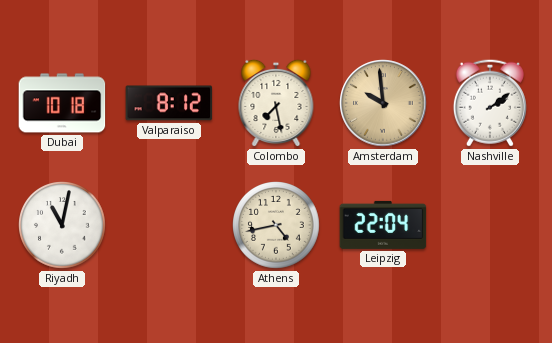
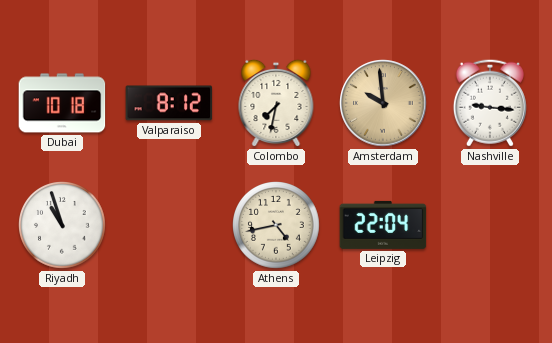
Colombo: 7:28 -> 7:32 (276, 103)
Nashville: 2:09 -> 9:16 (490, 103)
Riyadh: 11:02 -> 10:57 (63, 225)
